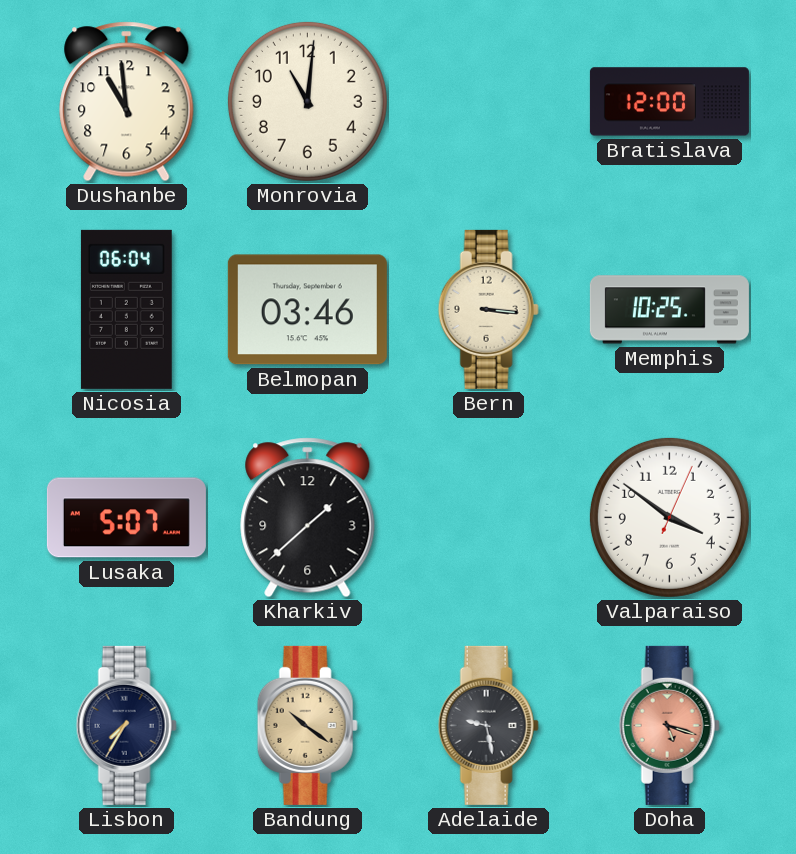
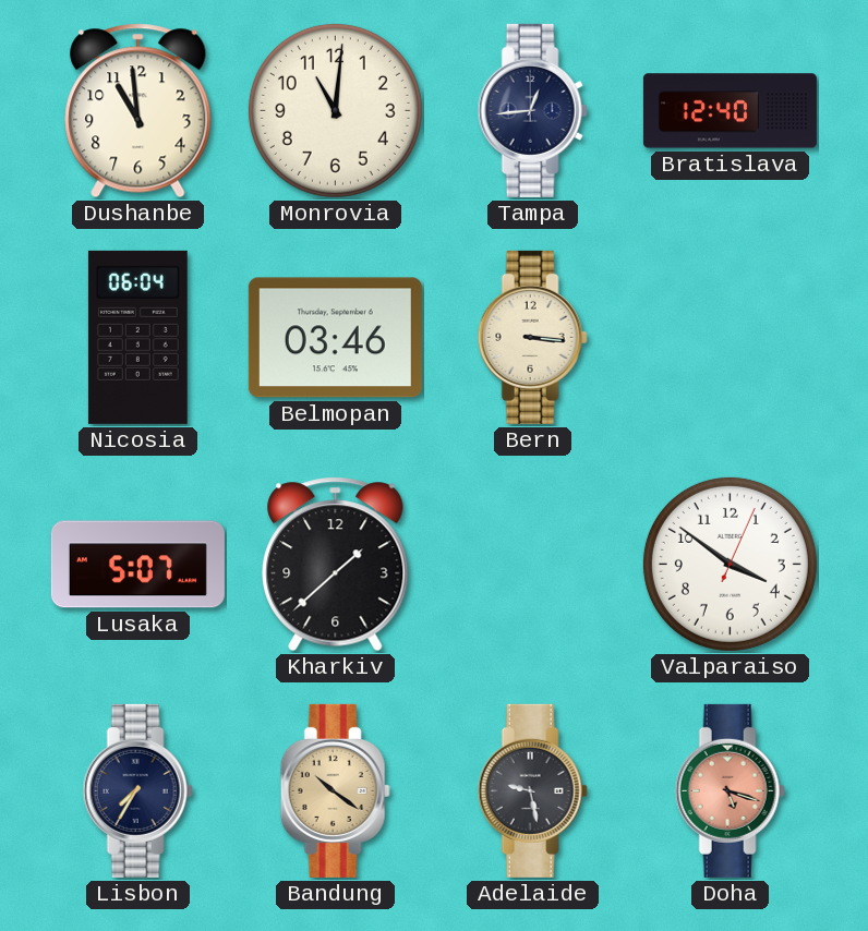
Tampa: none -> 12:44 (532, 110)
Bratislava: 12:00 -> 12:40 (730, 111)
Memphis: 10:25 -> none (669, 310)
